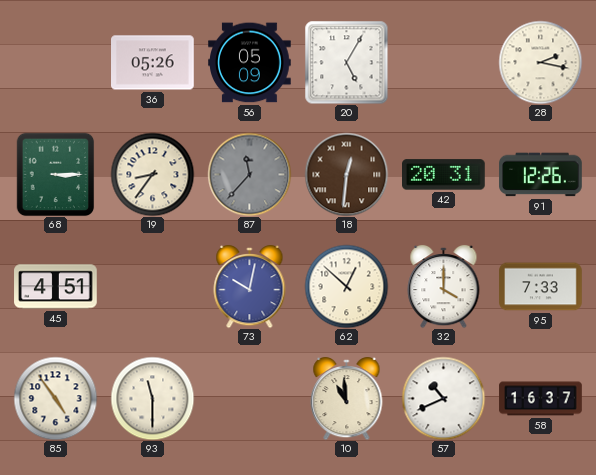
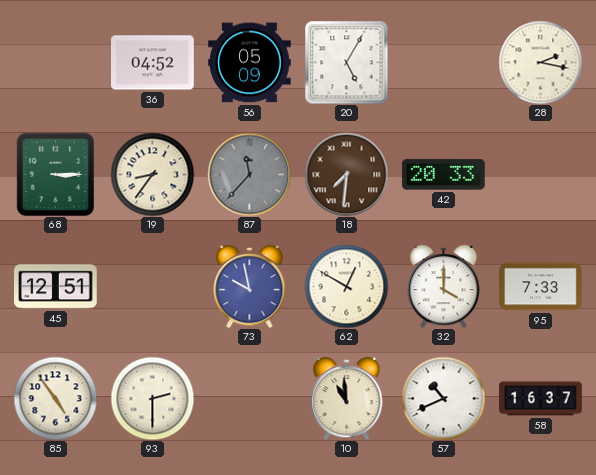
36: 05:26 -> 04:52 (153, 63)
18: 12:31 -> 7:31 (346, 174)
42: 20:31 -> 20:33 (444, 175)
91: 12:26 -> none (541, 175)
45: 4:51 -> 12:51 (56, 287)
73: 10:02 -> 9:58 (250, 286)
62: 12:52 -> 12:50 (346, 286)
93: 11:30 -> 2:30 (152, 398)
